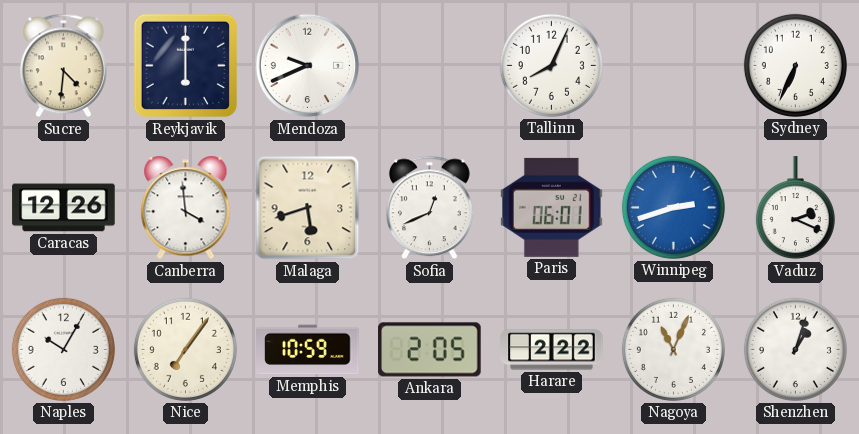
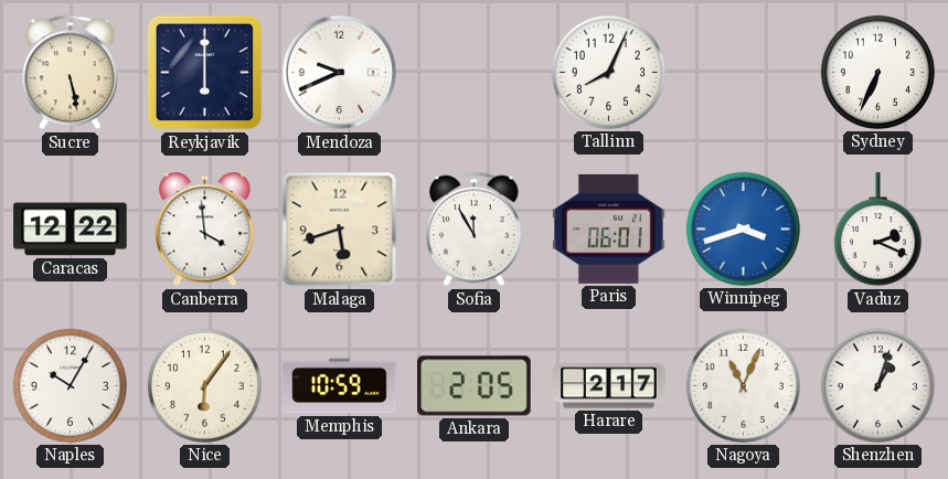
Sucre: 4:31 -> 5:28 (70, 73)
Caracas: 12:26 -> 12:22 (71, 230)
Sofia: 12:41 -> 11:55 (473, 230)
Winnipeg: 2:42 -> 3:42 (743, 228)
Nice: 7:06 -> 6:06 (204, 385)
Harare: 2:22 -> 2:17 (609, 386)
